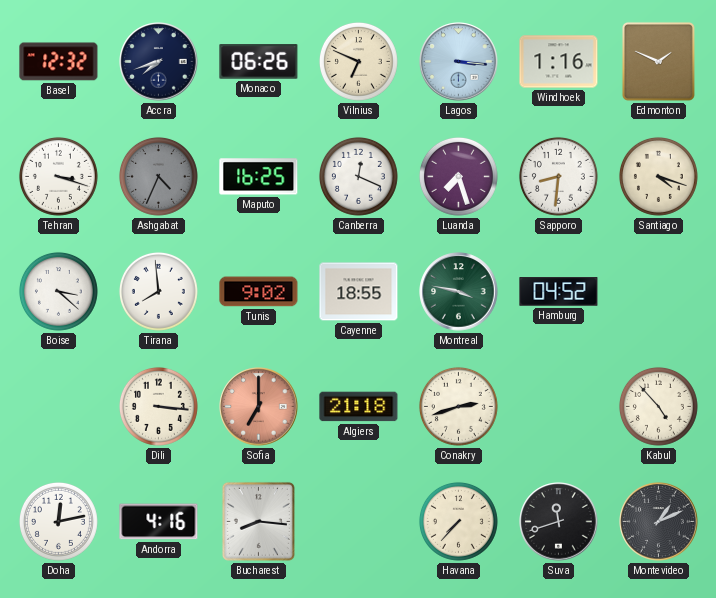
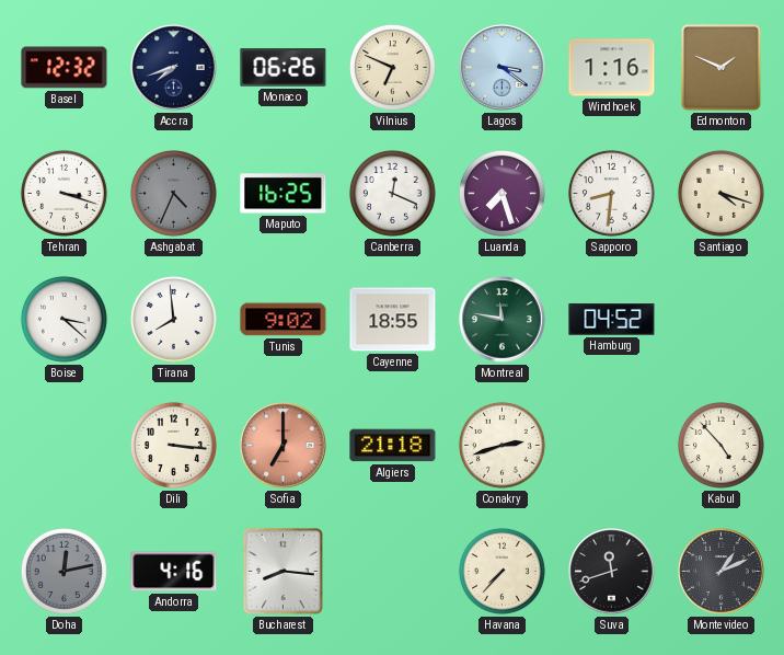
Lagos: 3:16 -> 3:21 (503, 68)
Montreal: 3:47 -> 11:47 (503, 320)
Doha dial: white -> grey (64, 571)
